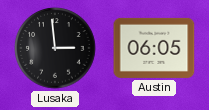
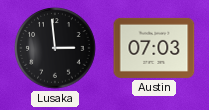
Austin: 06:05 -> 07:03 (154, 48)
